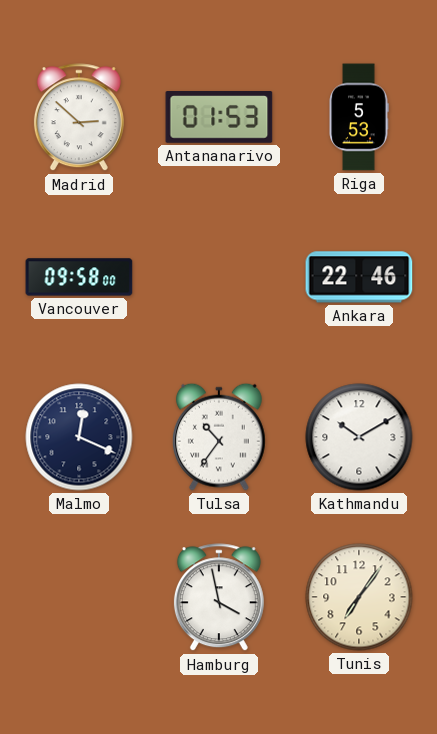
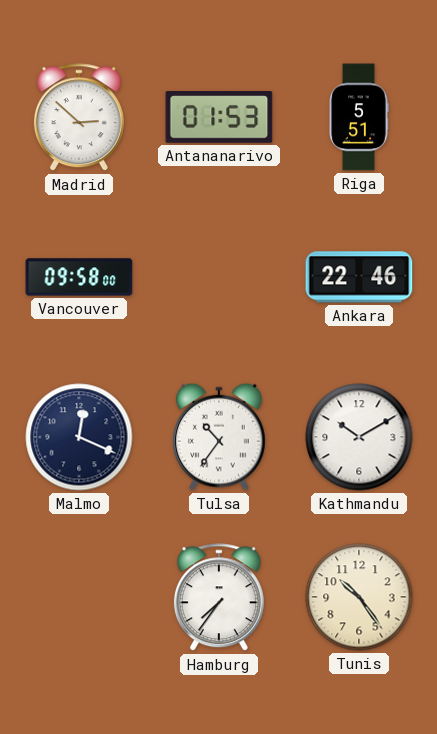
Riga: 5:53 -> 5:51 (359, 117)
Hamburg: 3:58 -> 7:36 (219, 598)
Tunis: 7:06 -> 10:24 (359, 597)
